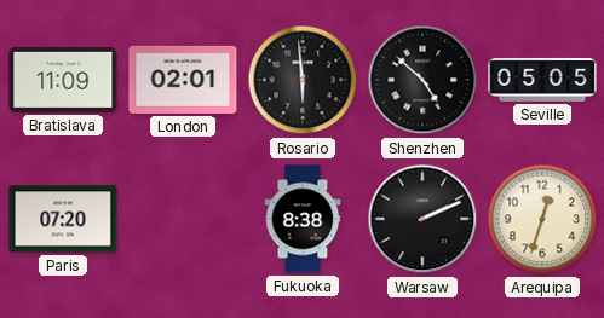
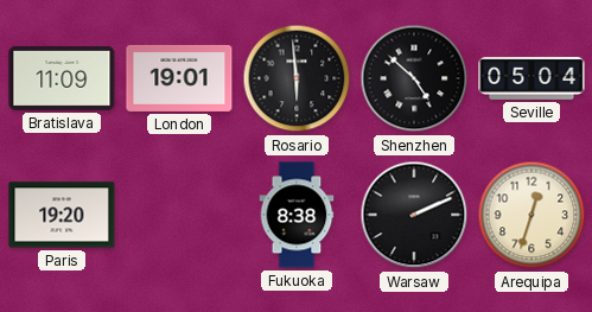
London: 02:01 -> 19:01 (179, 78)
Seville: 05:05 -> 05:04 (531, 78)
Paris: 07:20 -> 19:20 (62, 215)
